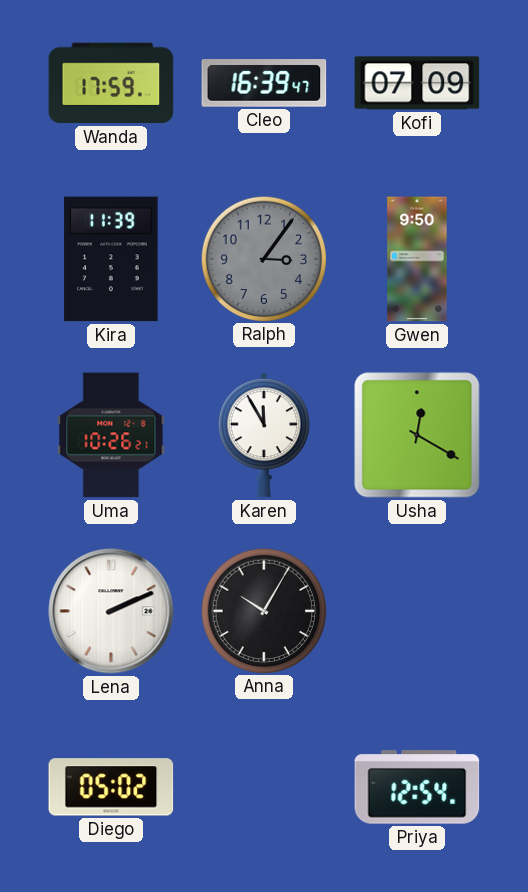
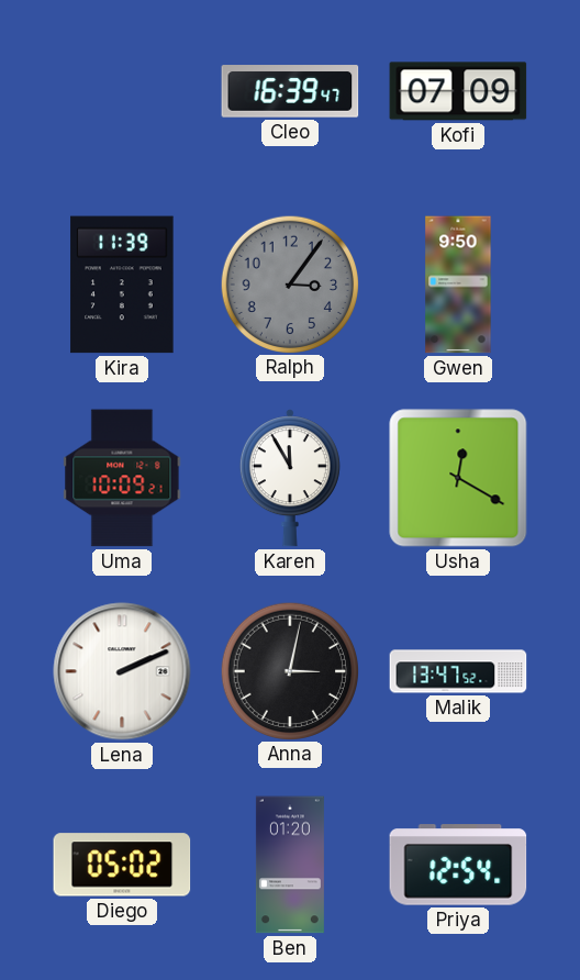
Wanda: 17:59 -> none (111, 83)
Uma: 10:26 -> 10:09 (122, 478)
Anna: 10:05 -> 3:02 (289, 670)
Malik: none -> 13:47 (458, 671)
Ben: none -> 01:20 (290, 865)
